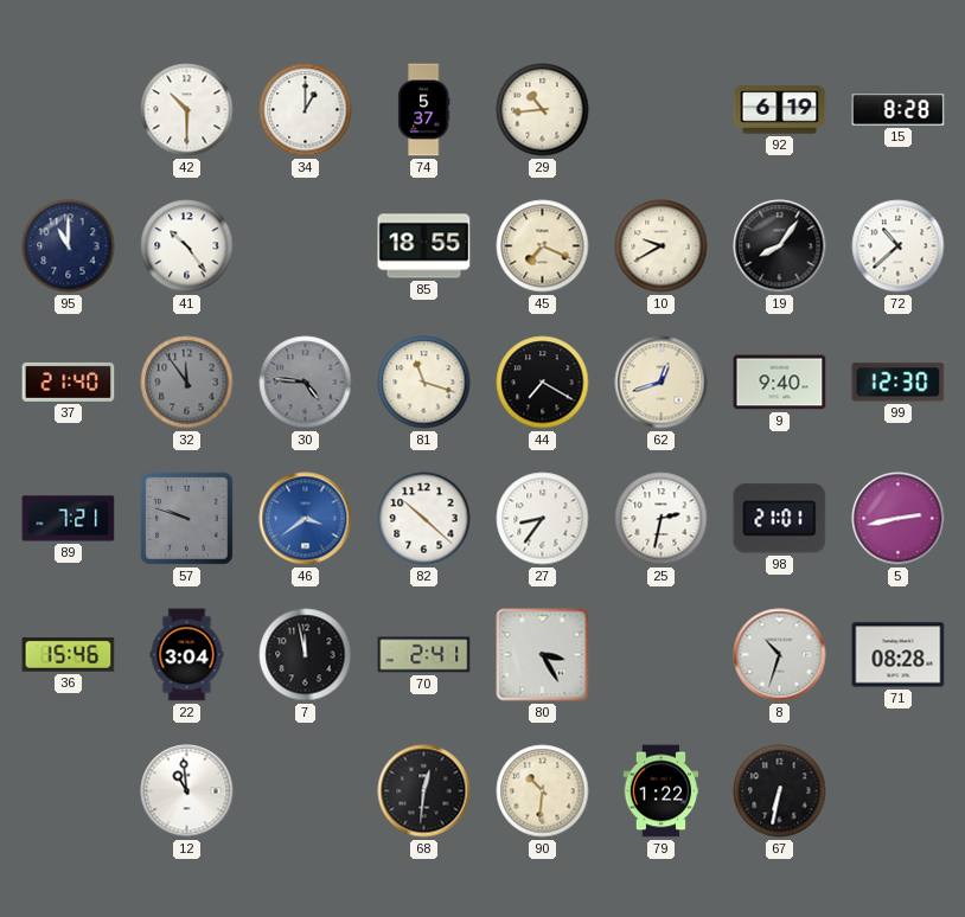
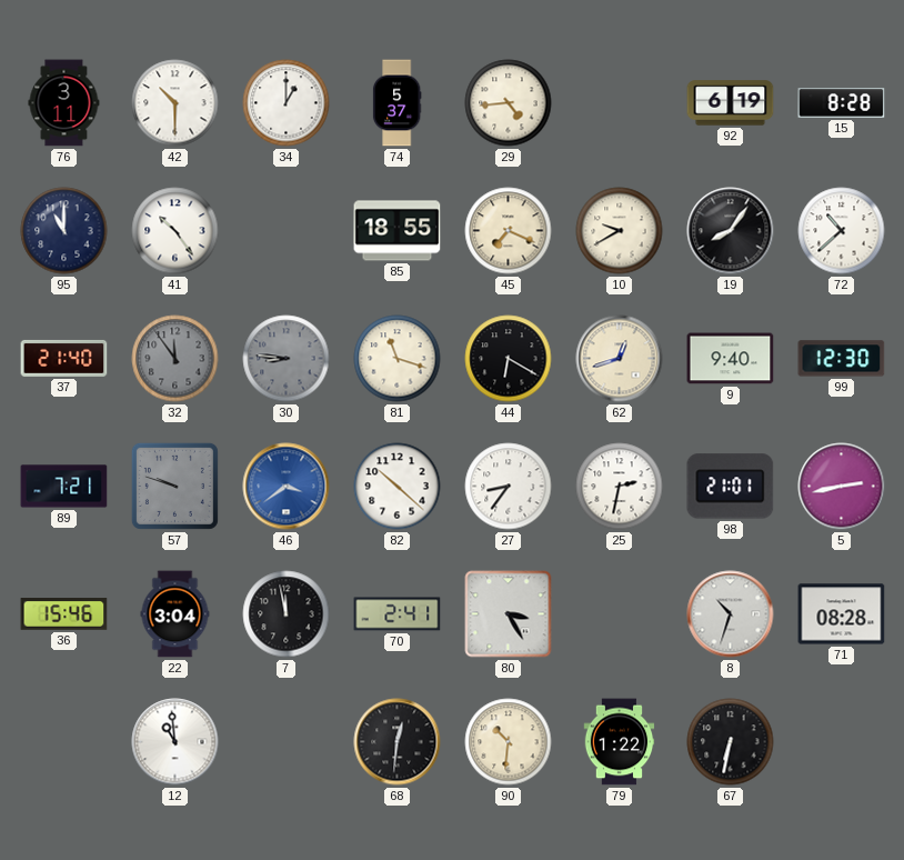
76: none -> 3:11 (64, 103)
29: 10:44 -> 4:44 (509, 103)
30: 4:46 -> 8:46 (287, 359)
44: 7:20 -> 6:20 (509, 359)
